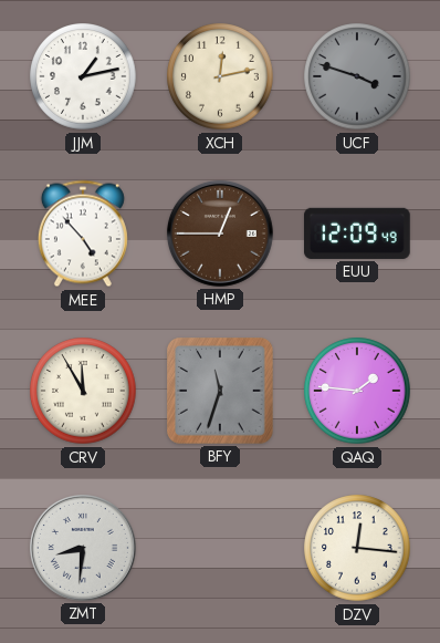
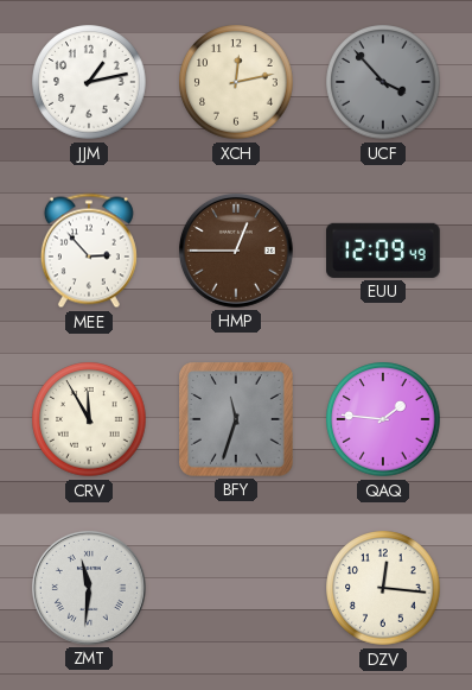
UCF: 3:48 -> 3:53 (383, 82)
MEE: 4:53 -> 2:53 (89, 251)
ZMT: 8:31 -> 11:31 (89, 588)
